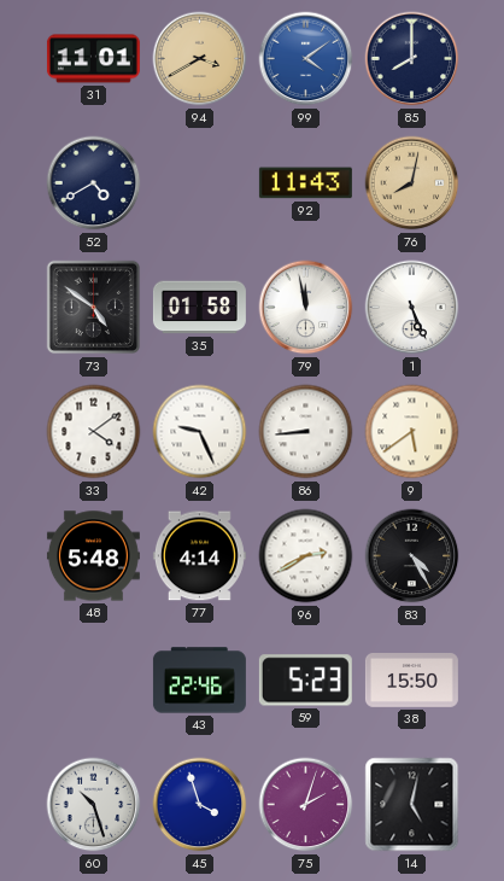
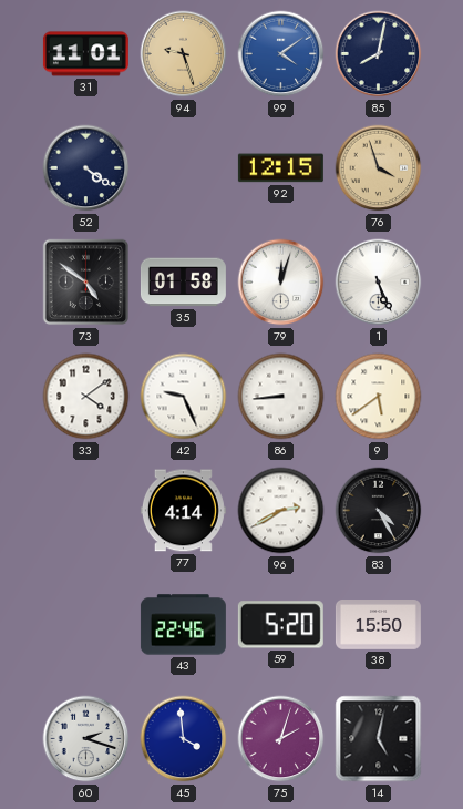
94: 3:40 -> 9:27 (184, 54)
85: 8:00 -> 8:02 (379, 54)
52: 4:40 -> 4:21 (86, 168)
92: 11:43 -> 12:15 (280, 168)
76: 8:02 -> 3:57 (379, 168)
79: 11:58 -> 12:03 (281, 283)
48: 5:48 -> none (93, 556)
59: 5:23 -> 5:20 (280, 625)
60: 10:27 -> 2:18 (86, 739)
45: 3:57 -> 3:59 (184, 739)
